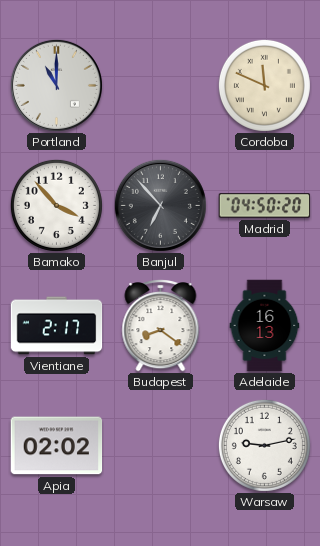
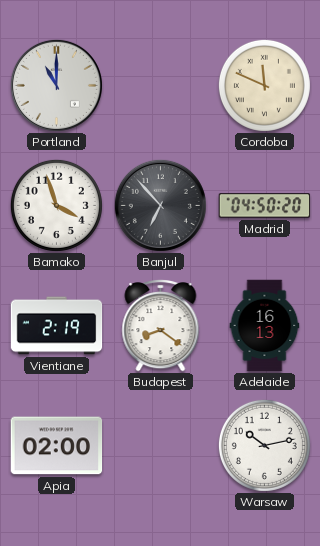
Bamako: 3:53 -> 3:57 (56, 205)
Vientiane: 2:17 -> 2:19 (57, 326)
Apia: 02:02 -> 02:00 (57, 446)
Warsaw: 9:13 -> 10:13 (264, 445)
